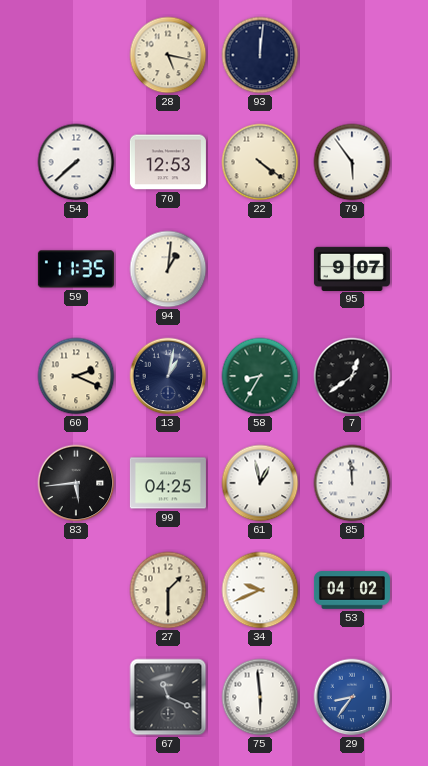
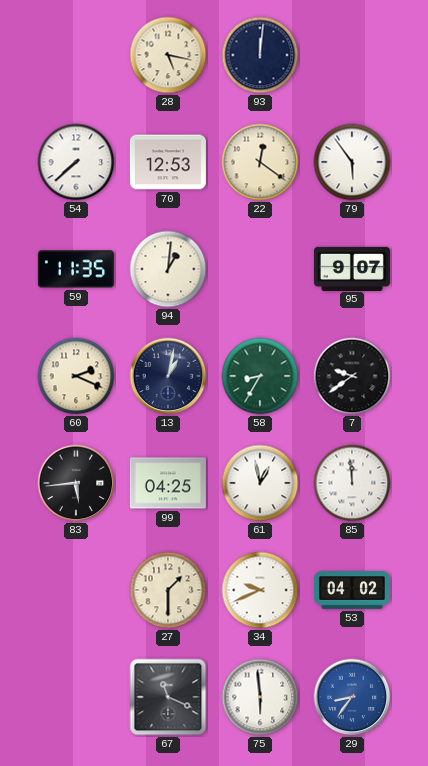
22: 4:21 -> 12:21 (260, 162)
7: 12:39 -> 9:39 (352, 376)
